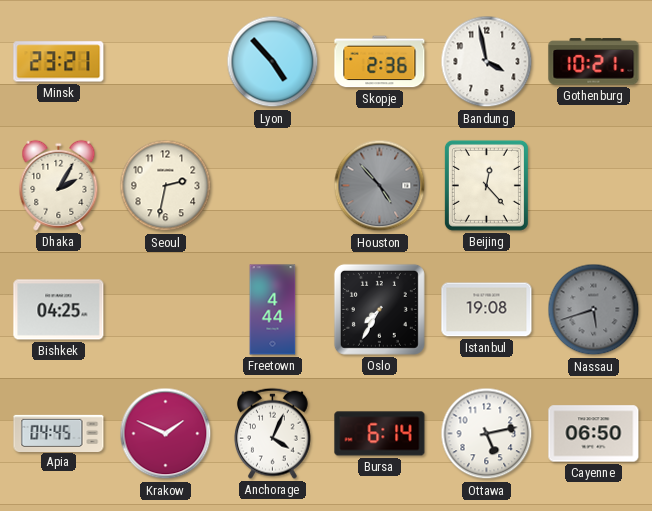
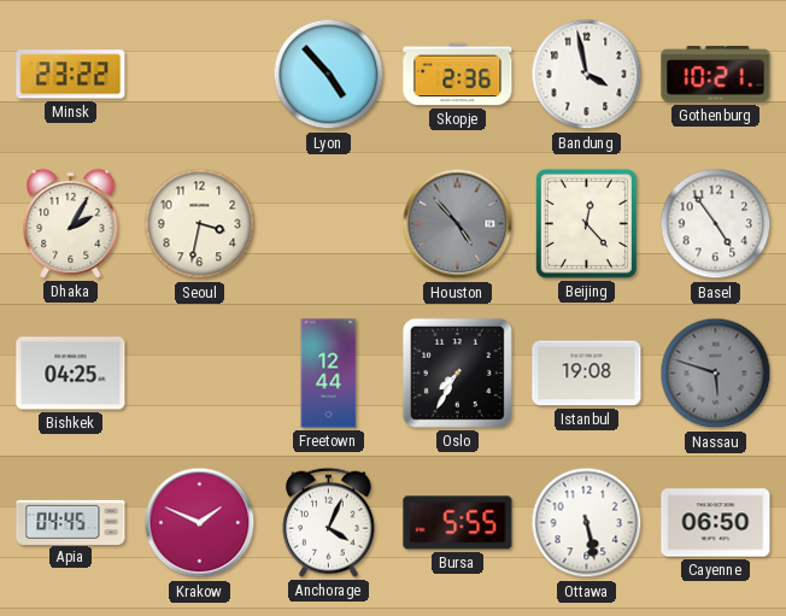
Minsk: 23:21 -> 23:22 (71, 75)
Seoul: 2:32 -> 3:32 (200, 224)
Basel: none -> 4:54 (716, 224)
Freetown: 4:44 -> 12:44 (329, 374)
Nassau: 5:42 -> 5:48 (716, 374)
Bursa: 6:14 -> 5:55 (458, 523)
Ottawa: 5:13 -> 5:28 (587, 523)
